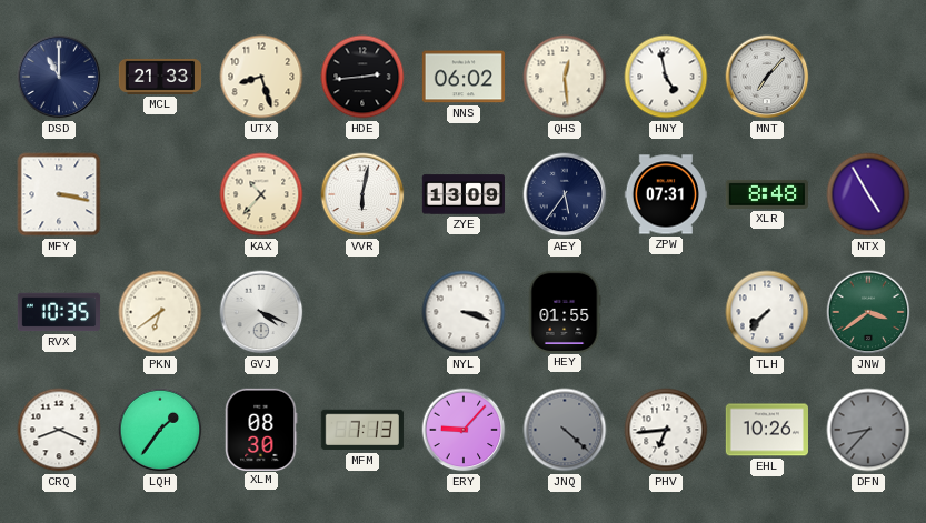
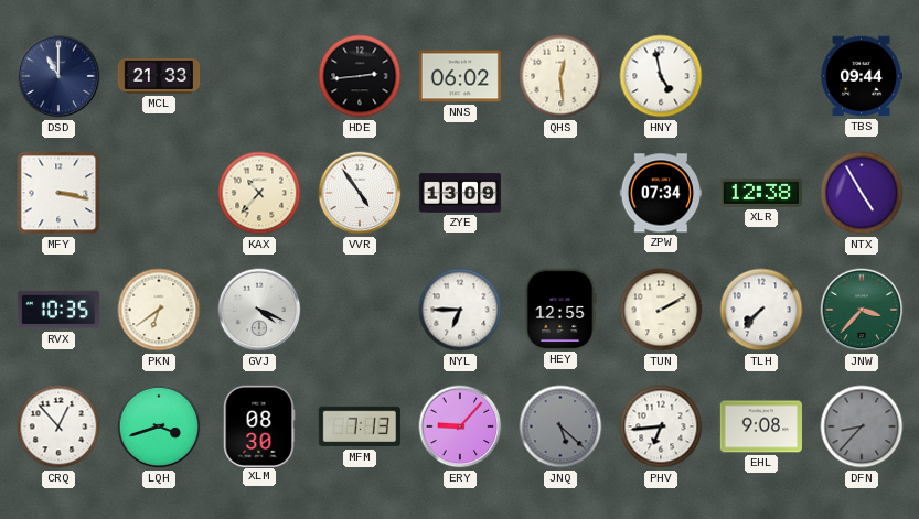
UTX: 8:27 -> none (261, 77)
MNT: 7:07 -> none (767, 77)
TBS: none -> 09:44 (861, 76)
VVR: 6:02 -> 4:54 (360, 193)
AEY: 5:36 -> none (565, 194)
ZPW: 07:31 -> 07:34 (660, 193)
XLR: 8:48 -> 12:38 (760, 193)
NYL: 3:18 -> 6:45 (460, 310)
HEY: 01:55 -> 12:55 (560, 309)
TUN: none -> 2:10 (661, 310)
JNW: 3:39 -> 3:37 (862, 310)
CRQ: 8:19 -> 12:53 (58, 426)
LQH: 1:36 -> 3:42 (159, 426)
JNQ: 4:22 -> 5:22 (560, 426)
EHL: 10:26 -> 9:08 (760, 426)
